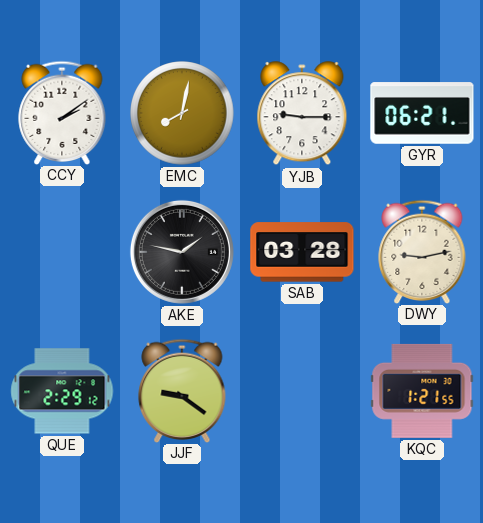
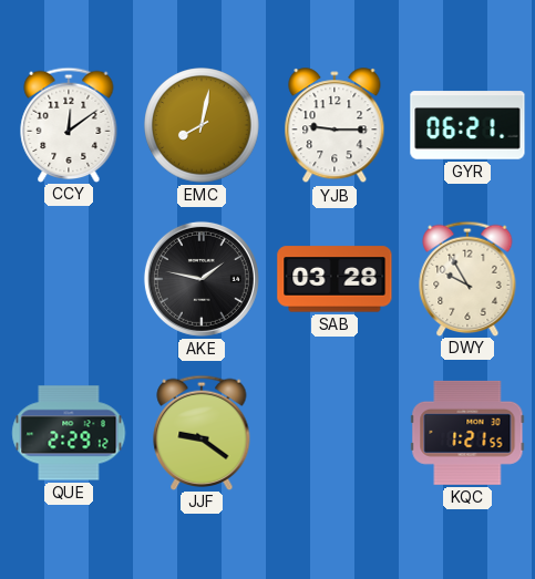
CCY: 2:09 -> 12:09 (69, 124)
DWY: 9:13 -> 9:55 (467, 278)
